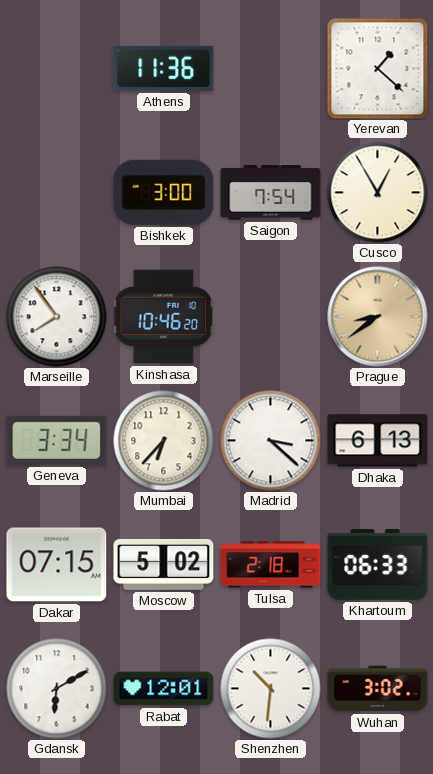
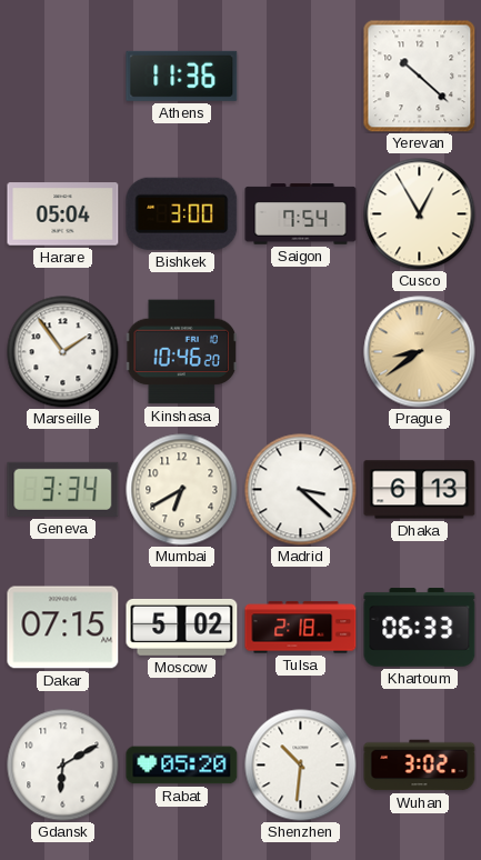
Yerevan: 1:22 -> 10:22 (420, 77)
Harare: none -> 05:04 (63, 214)
Marseille: 7:54 -> 1:54 (63, 352)
Mumbai: 6:37 -> 6:40 (182, 490)
Rabat: 12:01 -> 05:20 (182, 766)
